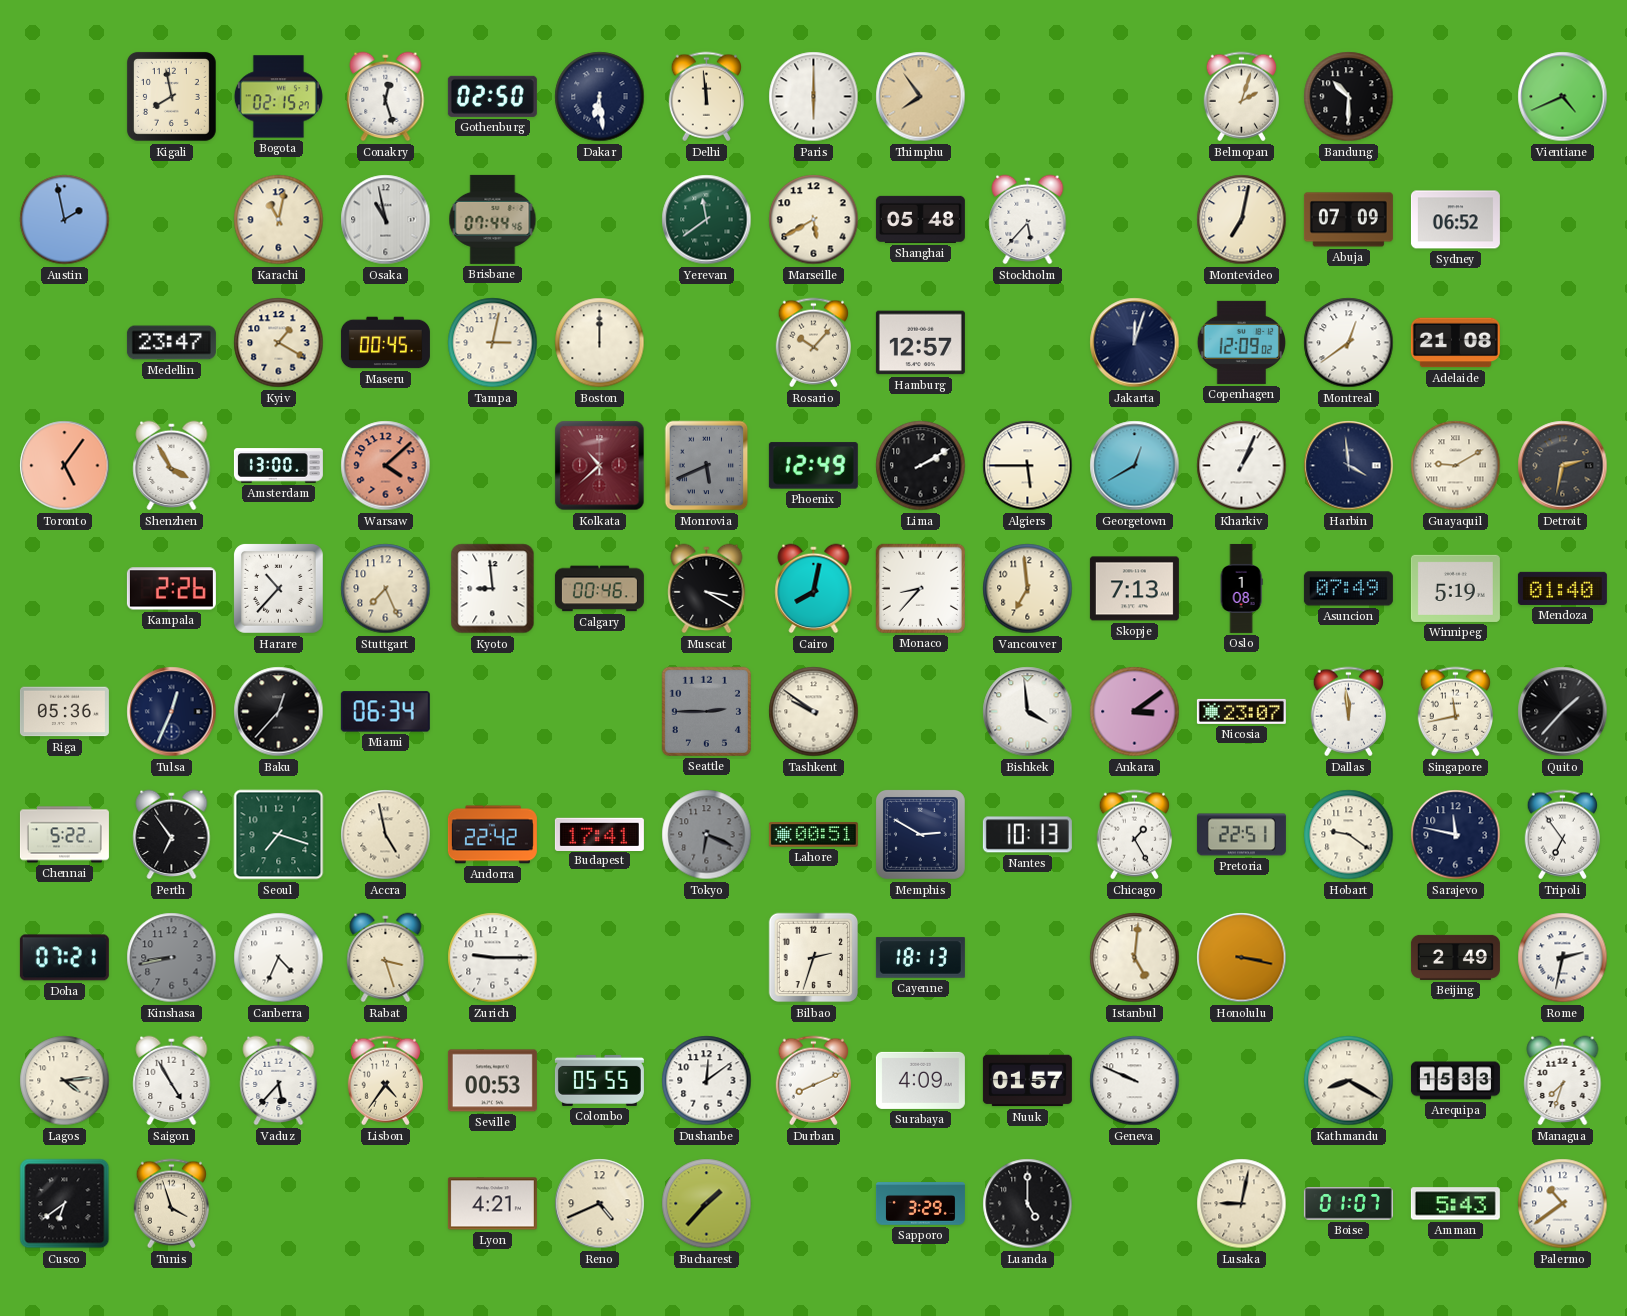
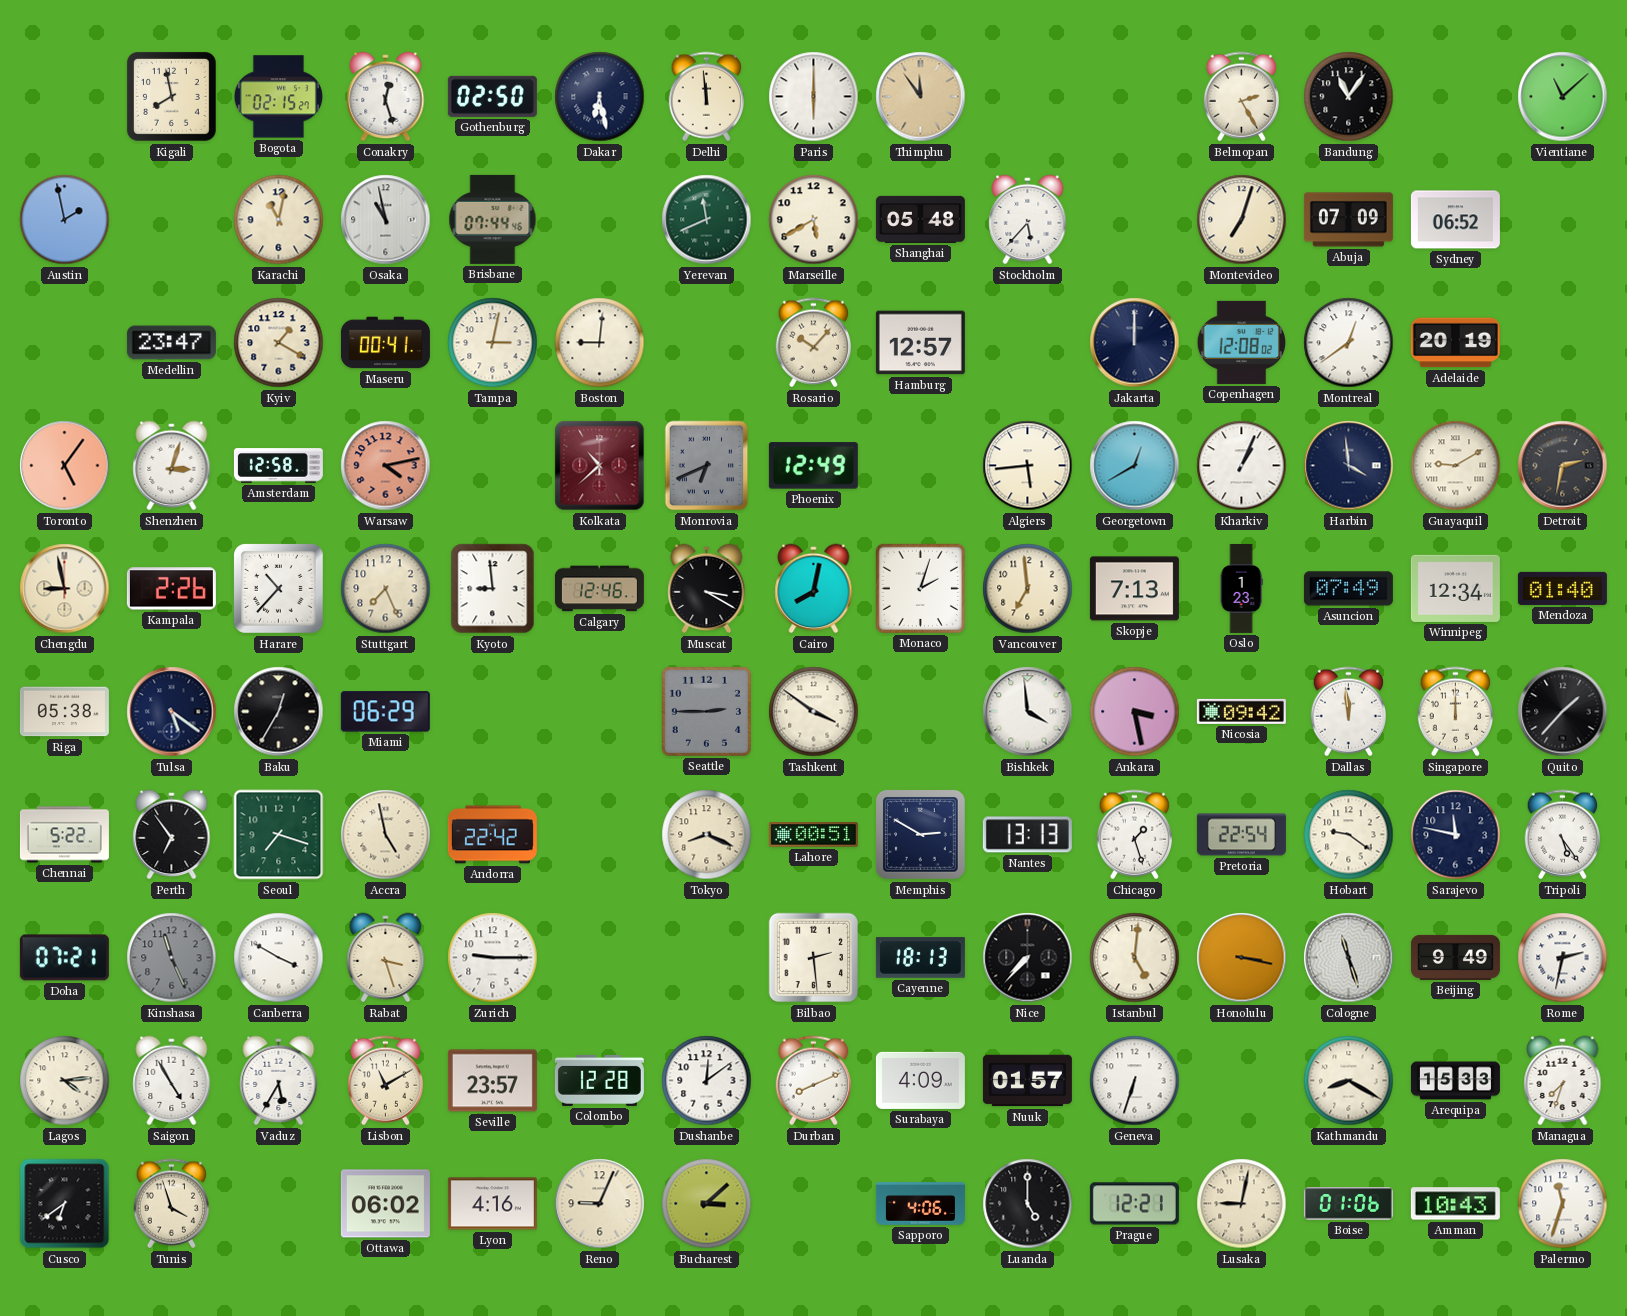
Dakar: 6:29 -> 6:28 (600, 97)
Thimphu: 7:54 -> 11:54 (921, 97)
Belmopan: 2:03 -> 2:25 (1241, 97)
Bandung: 10:30 -> 11:06 (1349, 97)
Vientiane: 4:41 -> 11:08 (1563, 97)
Yerevan: 11:39 -> 11:41 (707, 220)
Montevideo: 7:02 -> 7:03 (1242, 220)
Maseru: 00:45 -> 00:41 (385, 343)
Boston: 12:00 -> 9:01 (600, 343)
Jakarta: 12:03 -> 12:00 (1135, 343)
Copenhagen: 12:09 -> 12:08 (1241, 342)
Adelaide: 21:08 -> 20:19 (1455, 343)
Shenzhen: 3:55 -> 3:03 (172, 466)
Amsterdam: 13:00 -> 12:58 (278, 466)
Warsaw: 4:08 -> 4:13 (386, 466)
Monrovia: 5:41 -> 6:41 (707, 466)
Lima: 2:10 -> none (921, 466)
Algiers: 5:45 -> 5:44 (1028, 466)
Chengdu: none -> 8:58 (65, 589)
Calgary: 00:46 -> 12:46 (599, 589)
Monaco: 8:37 -> 2:03 (920, 588)
Oslo: 1:08 -> 1:23 (1241, 588)
Winnipeg: 5:19 -> 12:34 (1455, 588)
Riga: 05:36 -> 05:38 (64, 712)
Tulsa: 12:34 -> 5:21 (172, 712)
Baku: 12:37 -> 12:35 (279, 712)
Miami: 06:34 -> 06:29 (385, 712)
Tashkent: 9:51 -> 3:51 (814, 712)
Ankara: 3:09 -> 3:28 (1135, 712)
Nicosia: 23:07 -> 09:42 (1241, 711)
Singapore: 11:43 -> 12:00 (1455, 712)
Budapest: 17:41 -> none (599, 834)
Tokyo: 6:19 -> 8:19 (707, 835)
Tokyo dial: grey -> cream (707, 835)
Nantes: 10:13 -> 13:13 (1027, 835)
Chicago: 1:25 -> 1:27 (1134, 835)
Pretoria: 22:51 -> 22:54 (1241, 835)
Tripoli: 6:54 -> 5:24 (1562, 835)
Kinshasa: 8:43 -> 11:26 (172, 958)
Canberra: 4:34 -> 3:50 (279, 958)
Bilbao: 2:33 -> 2:29 (814, 958)
Nice: none -> 7:37 (1028, 958)
Cologne: none -> 11:27 (1349, 958)
Beijing: 2:49 -> 9:49 (1455, 957)
Vaduz: 5:37 -> 5:35 (279, 1081)
Lisbon: 4:36 -> 11:10 (385, 1081)
Seville: 00:53 -> 23:57 (492, 1081)
Colombo: 05:55 -> 12:28 (599, 1080)
Geneva: 9:49 -> 6:33 (1135, 1081)
Ottawa: none -> 06:02 (385, 1204)
Lyon: 4:21 -> 4:16 (492, 1204)
Reno: 4:41 -> 9:04 (600, 1204)
Bucharest: 1:37 -> 3:08 (707, 1204)
Sapporo: 3:29 -> 4:06 (920, 1204)
Prague: none -> 12:21 (1134, 1204)
Boise: 01:07 -> 01:06 (1348, 1204)
Amman: 5:43 -> 10:43 (1455, 1204)
Palermo: 10:39 -> 11:33 (1563, 1204)
